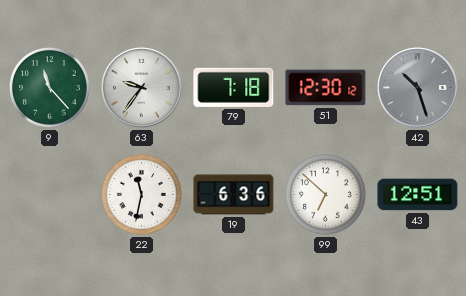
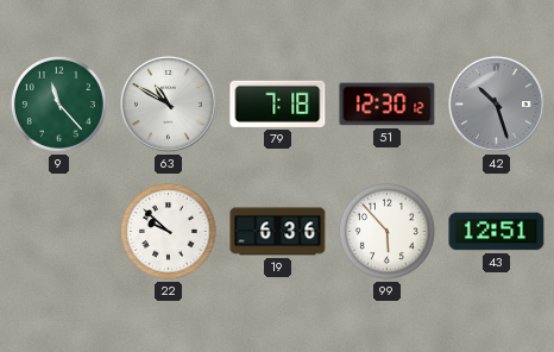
63: 9:36 -> 10:50 (169, 105)
22: 11:32 -> 9:52 (169, 231)
99: 6:52 -> 5:53 (388, 231)
